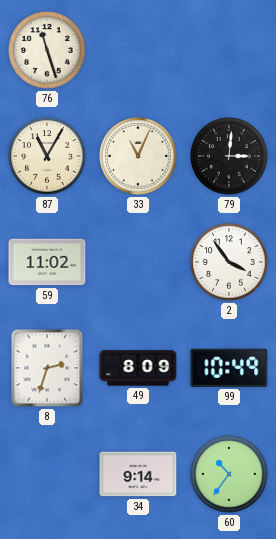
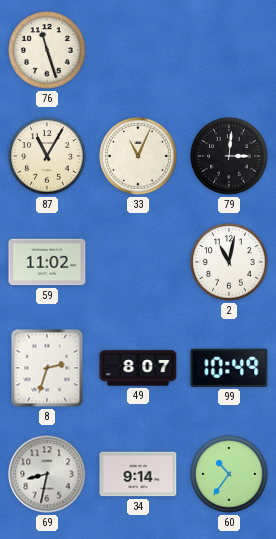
2: 3:54 -> 11:02 (229, 262)
49: 8:09 -> 8:07 (138, 368)
69: none -> 8:32 (47, 474)
